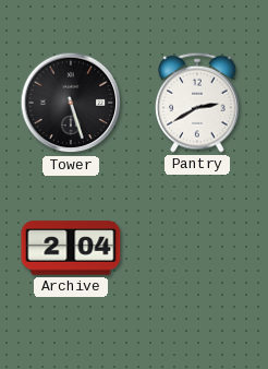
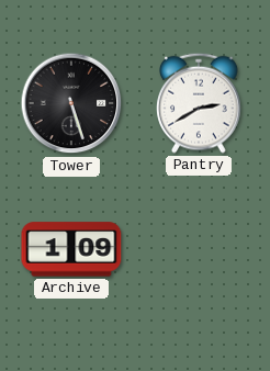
Archive: 2:04 -> 1:09 (71, 249)
